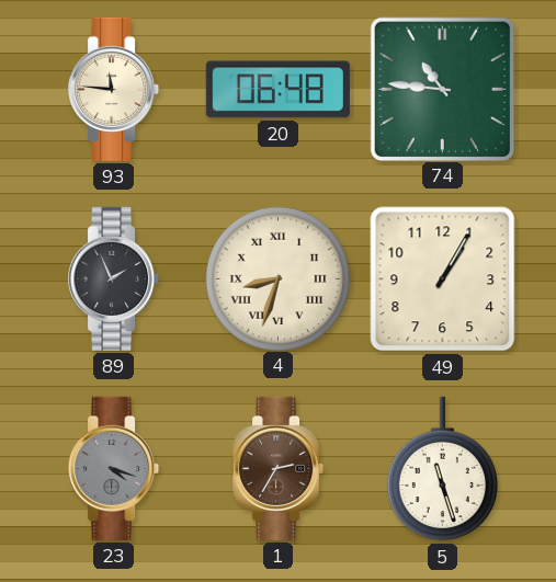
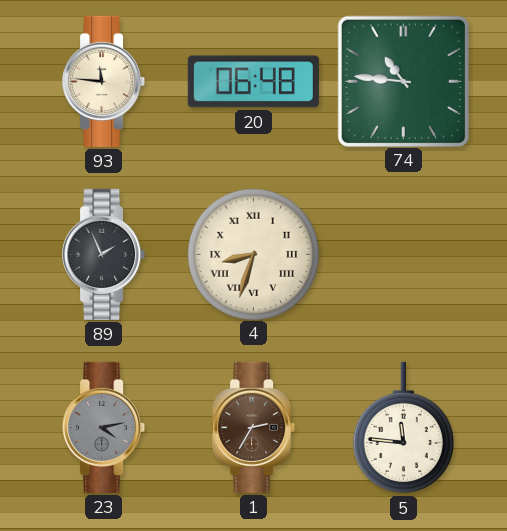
49: 1:05 -> none (443, 279)
23: 4:18 -> 4:13 (104, 427)
5: 11:27 -> 11:46 (403, 428)
